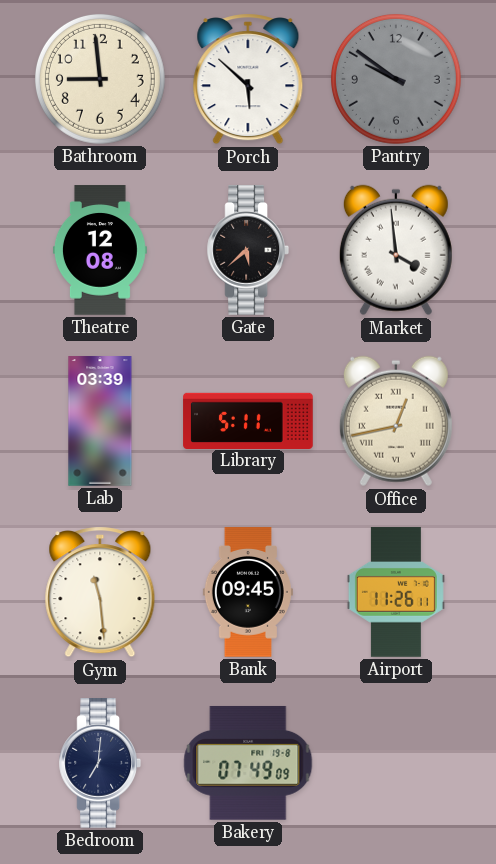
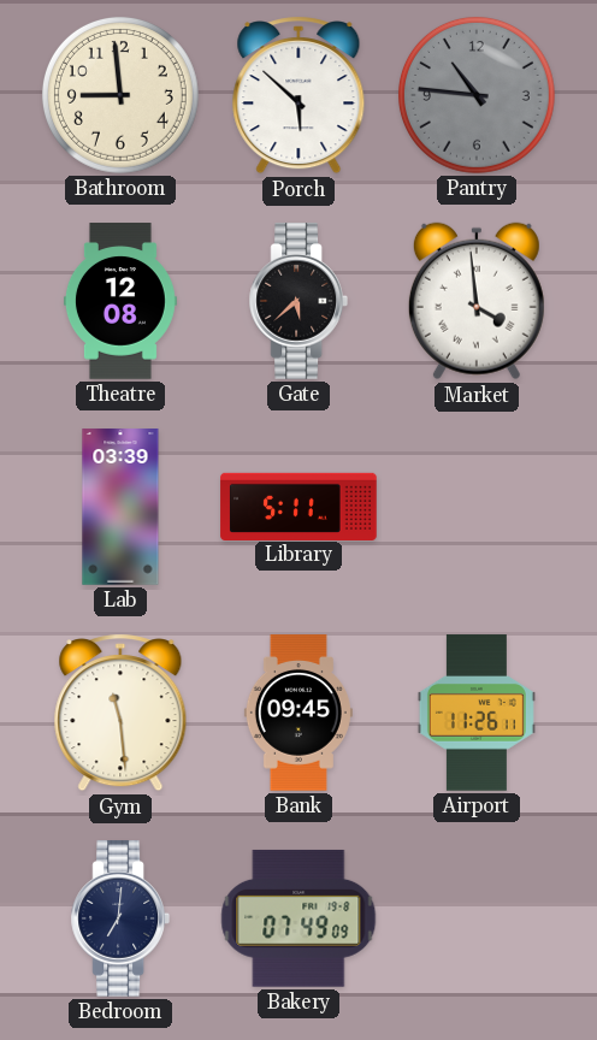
Pantry: 9:51 -> 10:46 (477, 95)
Office: 12:43 -> none (396, 421)
